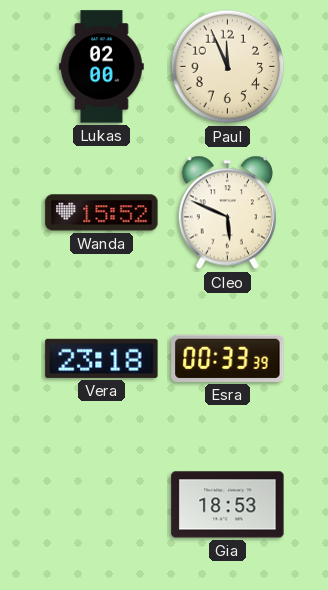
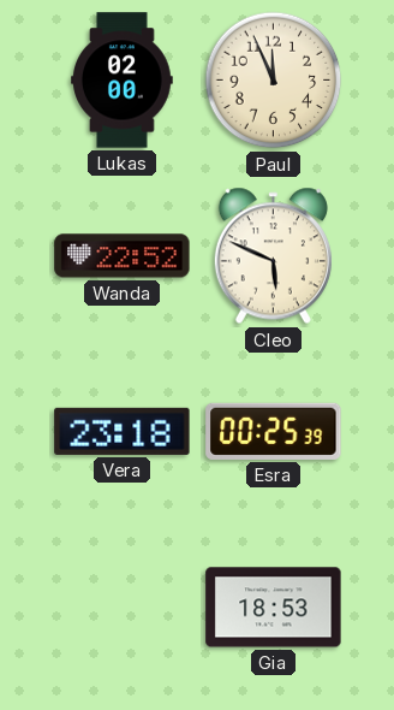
Wanda: 15:52 -> 22:52 (123, 256)
Esra: 00:33 -> 00:25 (274, 431)
